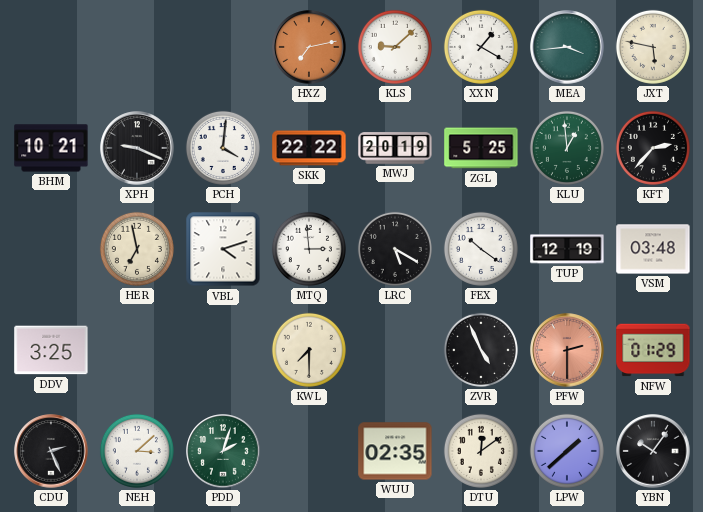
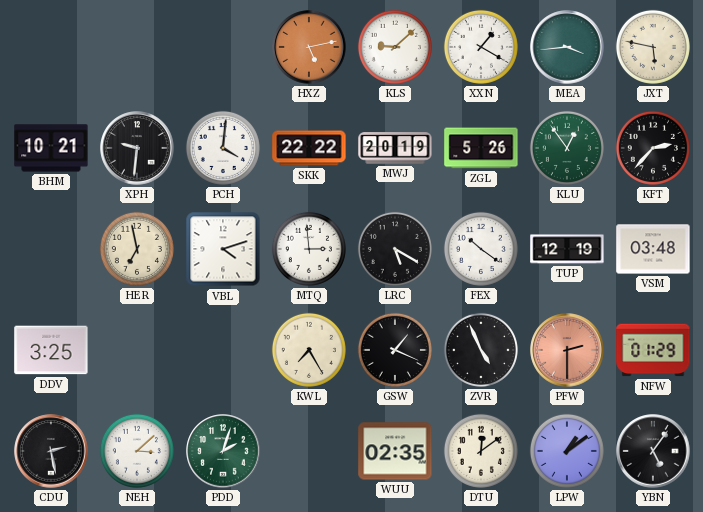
HXZ: 7:13 -> 5:13 (309, 47)
XPH: 9:19 -> 9:31 (137, 148)
ZGL: 5:25 -> 5:26 (481, 148)
KLU: 12:59 -> 12:54 (567, 148)
KWL: 7:30 -> 7:25 (309, 350)
GSW: none -> 1:19 (395, 350)
CDU: 2:26 -> 2:28 (51, 451)
LPW: 1:38 -> 1:09 (567, 451)
YBN: 10:06 -> 5:06 (653, 451)
